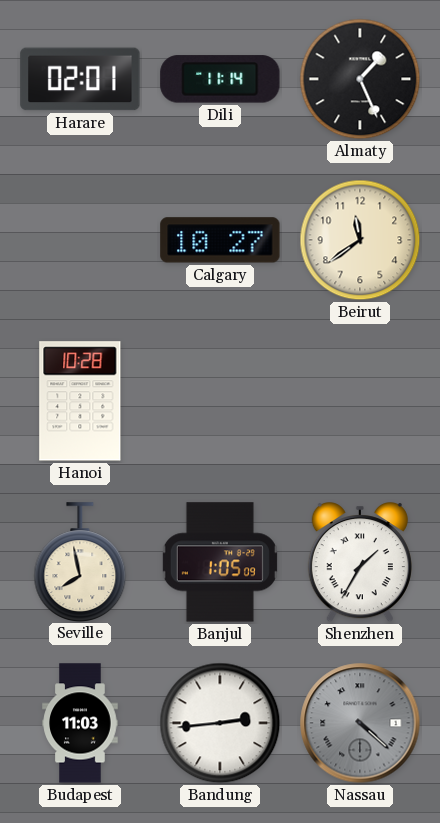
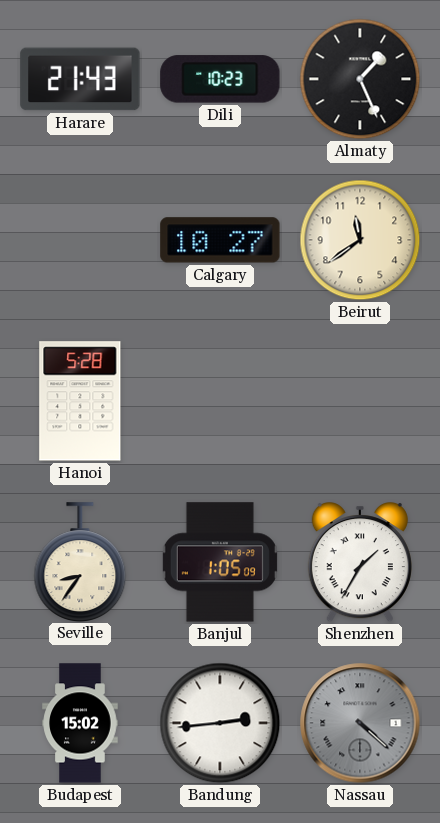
Harare: 02:01 -> 21:43 (80, 79)
Dili: 11:14 -> 10:23 (220, 79)
Hanoi: 10:28 -> 5:28 (80, 401)
Seville: 7:58 -> 8:36 (80, 562)
Budapest: 11:03 -> 15:02 (80, 723)
